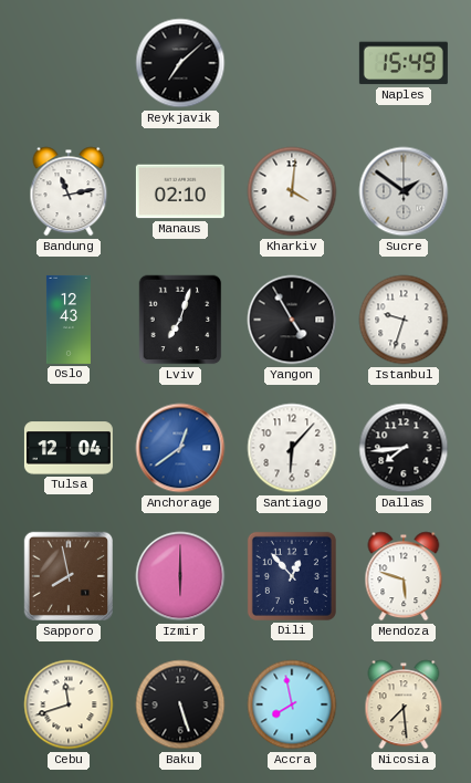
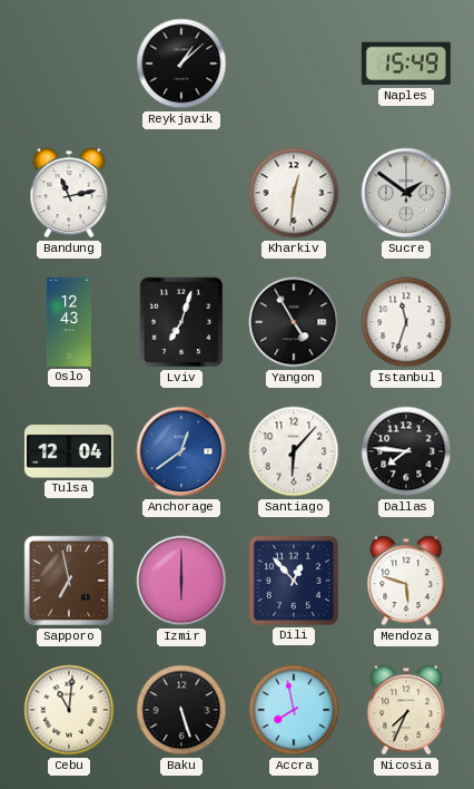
Reykjavik: 7:08 -> 1:08 (181, 64)
Manaus: 02:10 -> none (180, 191)
Kharkiv: 4:01 -> 12:31 (294, 193)
Istanbul: 9:33 -> 11:33 (406, 322)
Dallas: 7:44 -> 7:46 (406, 451)
Sapporo: 7:58 -> 6:58 (69, 581)
Cebu: 11:42 -> 11:01 (69, 710)
Nicosia: 7:29 -> 7:34 (406, 710)
